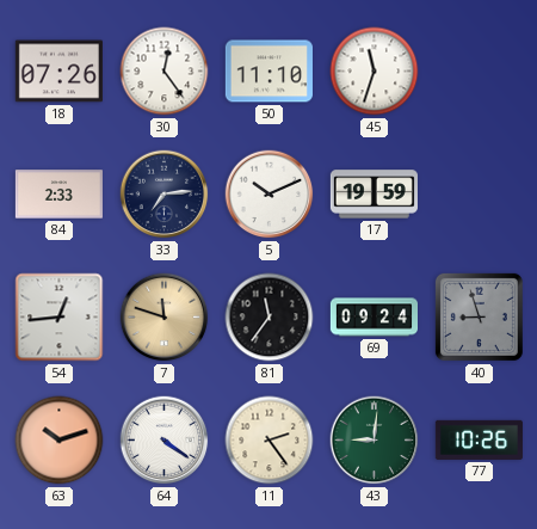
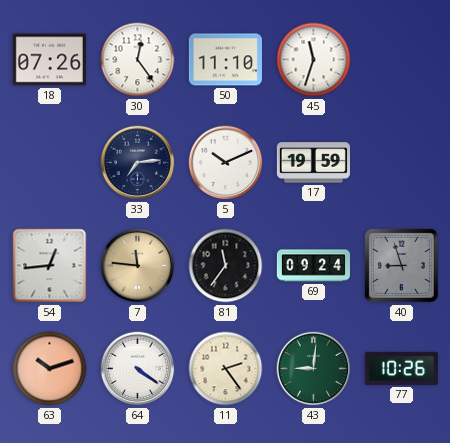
84: 2:33 -> none (58, 195)
7: 11:48 -> 11:46 (138, 266)
